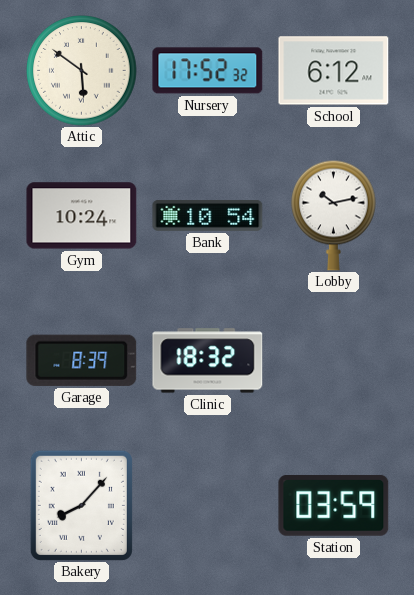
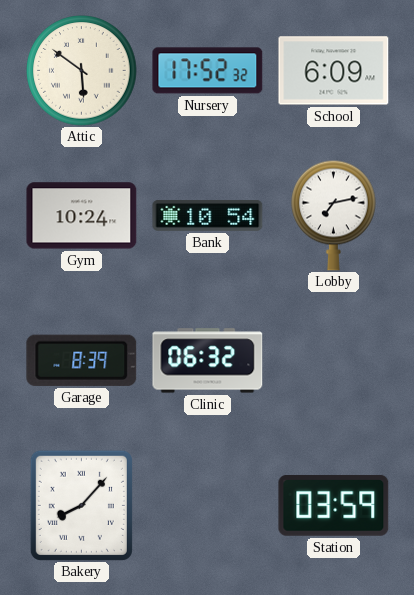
School: 6:12 -> 6:09 (334, 71)
Lobby: 10:13 -> 7:13 (334, 215)
Clinic: 18:32 -> 06:32 (208, 361)
